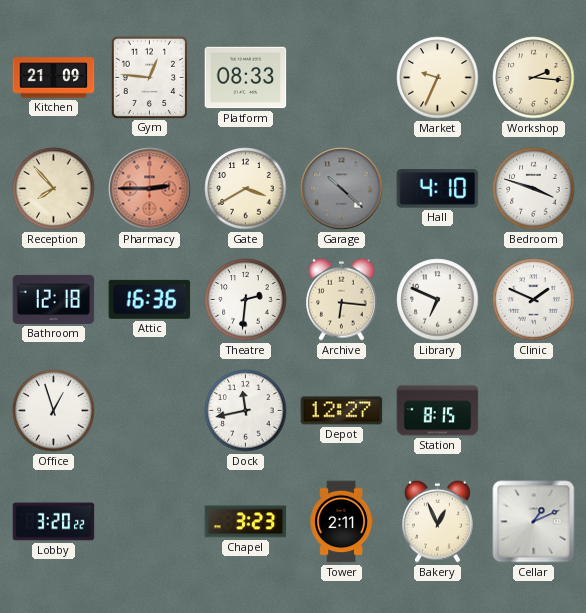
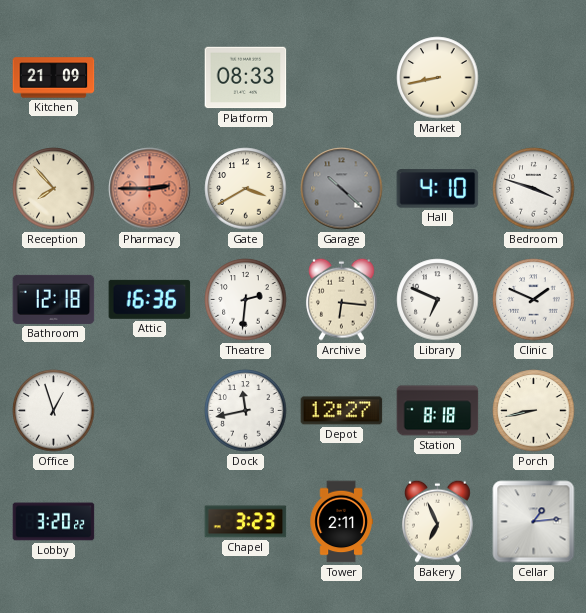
Gym: 12:46 -> none (149, 77)
Market: 9:34 -> 8:43 (438, 78)
Workshop: 2:16 -> none (534, 78)
Station: 8:15 -> 8:18 (438, 411)
Porch: none -> 8:43 (534, 411)
Bakery: 12:56 -> 6:56 (438, 521)
Cellar: 1:11 -> 1:14 (534, 522)
